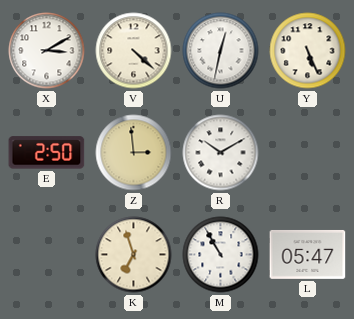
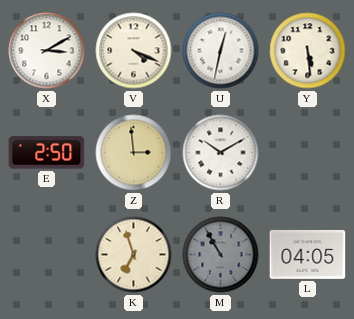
V: 4:22 -> 4:19 (134, 51)
Y: 5:26 -> 5:29 (308, 51)
M dial: white -> grey (221, 255)
L: 05:47 -> 04:05 (308, 254)
